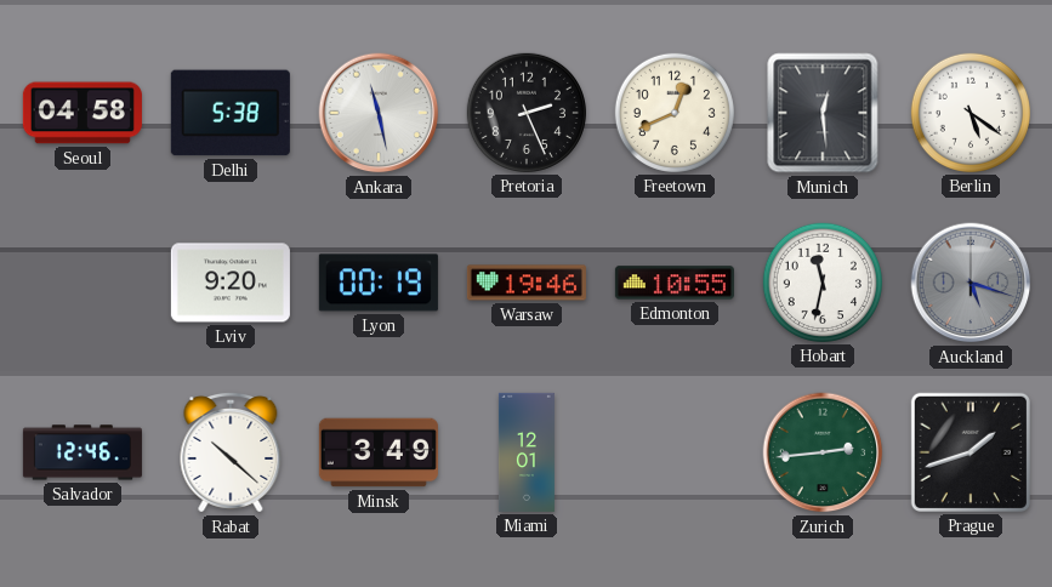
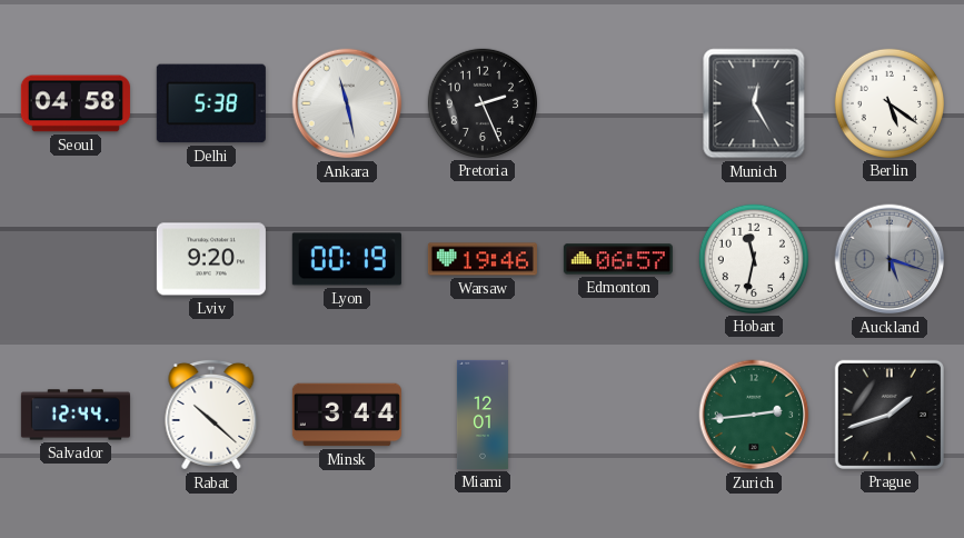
Freetown: 12:41 -> none (675, 113)
Munich: 12:29 -> 12:25 (754, 103)
Edmonton: 10:55 -> 06:57 (618, 259)
Salvador: 12:46 -> 12:44 (76, 415)
Minsk: 3:49 -> 3:44 (347, 415)
